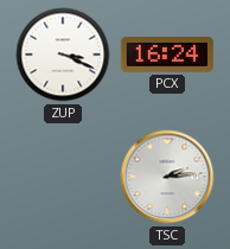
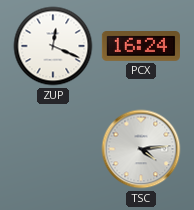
ZUP: 3:19 -> 12:19 (53, 46)
TSC: 2:14 -> 4:14 (141, 149)
